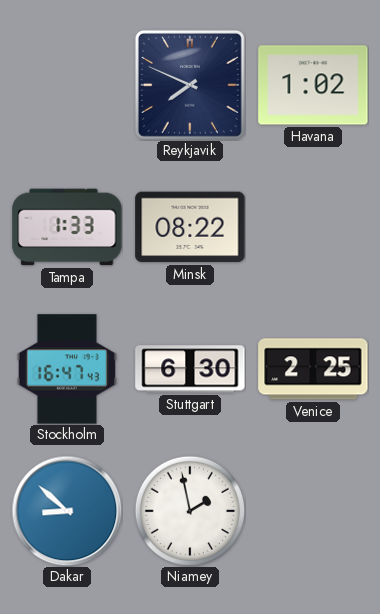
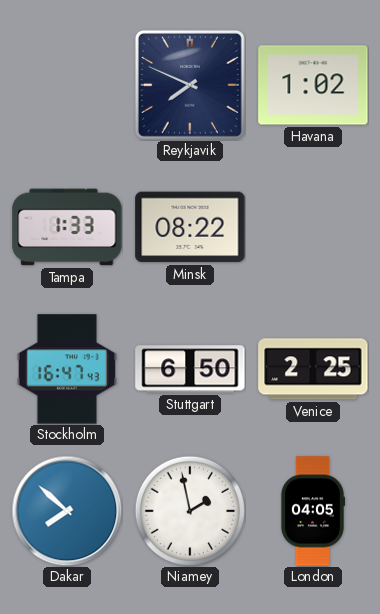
Stuttgart: 6:30 -> 6:50 (190, 369)
Dakar: 8:52 -> 7:52 (67, 511)
London: none -> 04:05 (312, 511)
